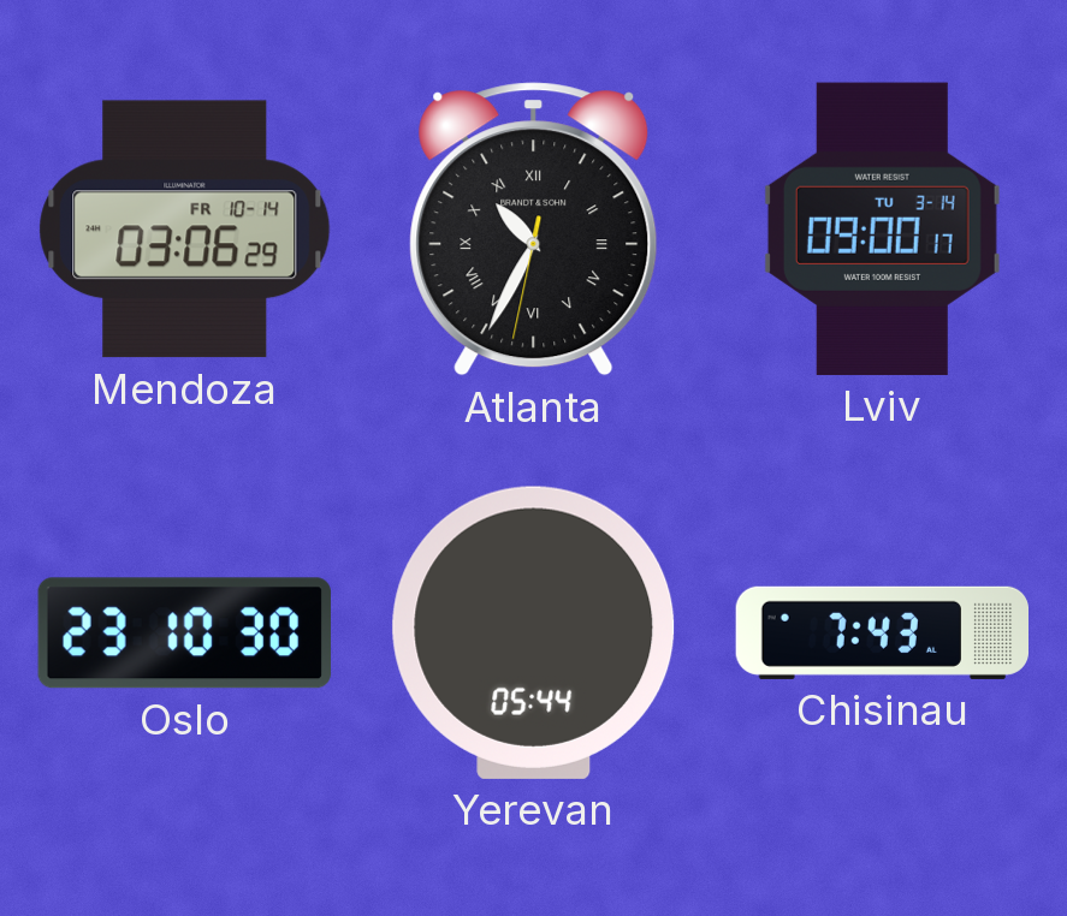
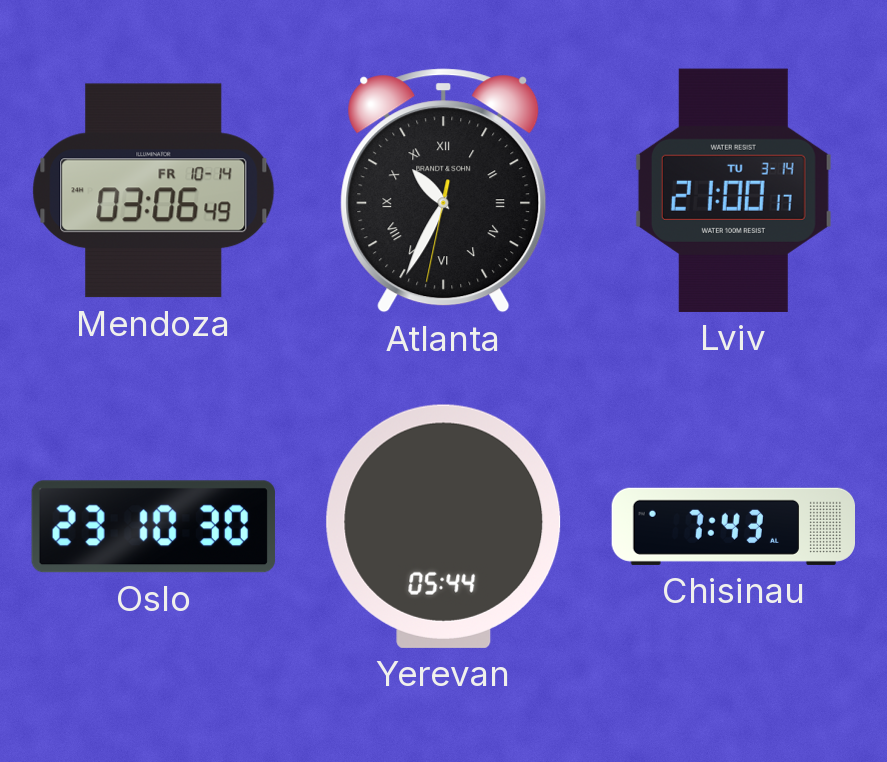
Mendoza: 03:06:29 -> 03:06:49 (154, 191)
Lviv: 09:00 -> 21:00 (733, 190)
